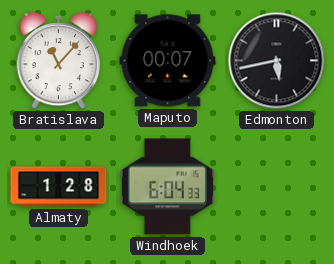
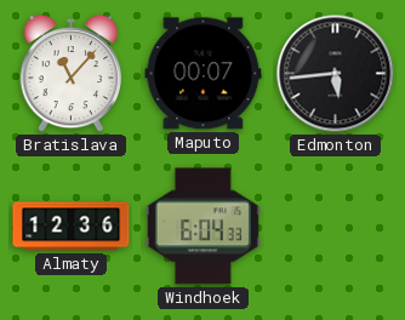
Edmonton: 5:43 -> 5:44 (336, 74)
Almaty: 1:28 -> 12:36 (72, 227)
